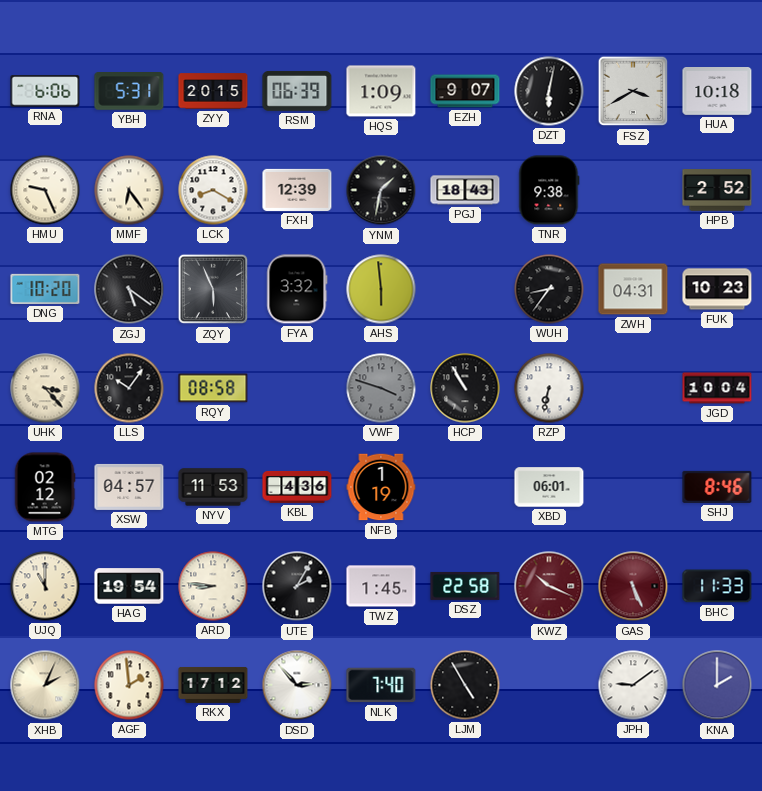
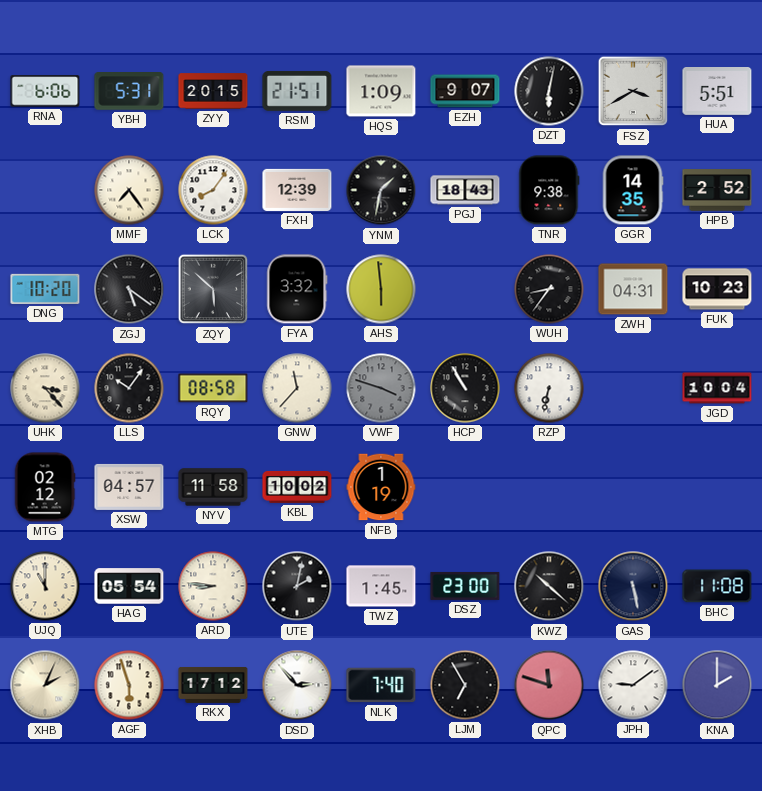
RSM: 06:39 -> 21:51 (297, 91)
HUA: 10:18 -> 5:51 (717, 92)
HMU: 9:26 -> none (45, 190)
MMF: 6:24 -> 7:24 (129, 190)
LCK: 8:20 -> 8:06 (213, 190)
GGR: none -> 14:35 (633, 190)
ZQY: 5:56 -> 5:52 (213, 289)
GNW: none -> 11:37 (297, 388)
NYV: 11:53 -> 11:58 (213, 487)
KBL: 4:36 -> 10:02 (297, 487)
XBD: 06:01 -> none (549, 487)
SHJ: 8:46 -> none (717, 487)
HAG: 19:54 -> 05:54 (129, 586)
UTE: 2:05 -> 2:02 (297, 586)
DSZ: 22:58 -> 23:00 (465, 586)
KWZ: 10:19 -> 10:22 (549, 586)
KWZ dial: burgundy -> black (549, 586)
GAS: 5:26 -> 5:28 (633, 586)
GAS dial: burgundy -> navy (633, 586)
BHC: 11:33 -> 11:08 (717, 586)
AGF: 1:59 -> 5:57 (129, 685)
LJM: 4:55 -> 6:55 (465, 685)
QPC: none -> 11:48 (549, 685)
